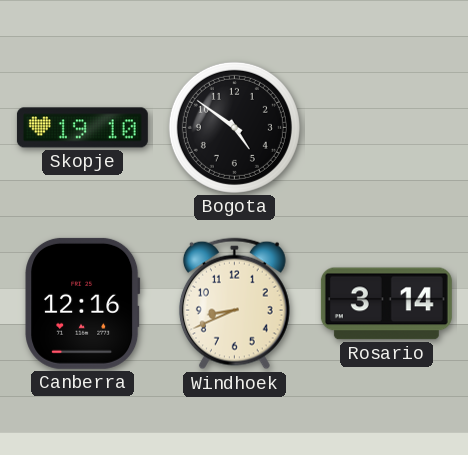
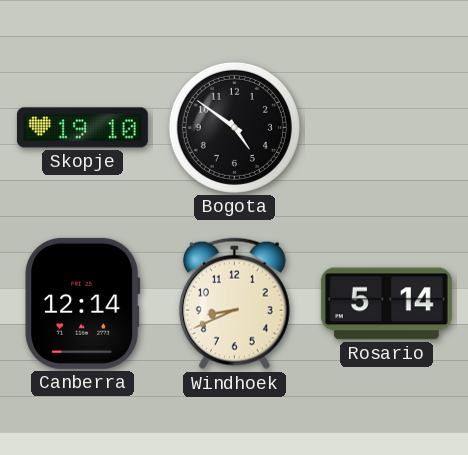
Canberra: 12:16 -> 12:14 (83, 303)
Rosario: 3:14 -> 5:14 (386, 304)
